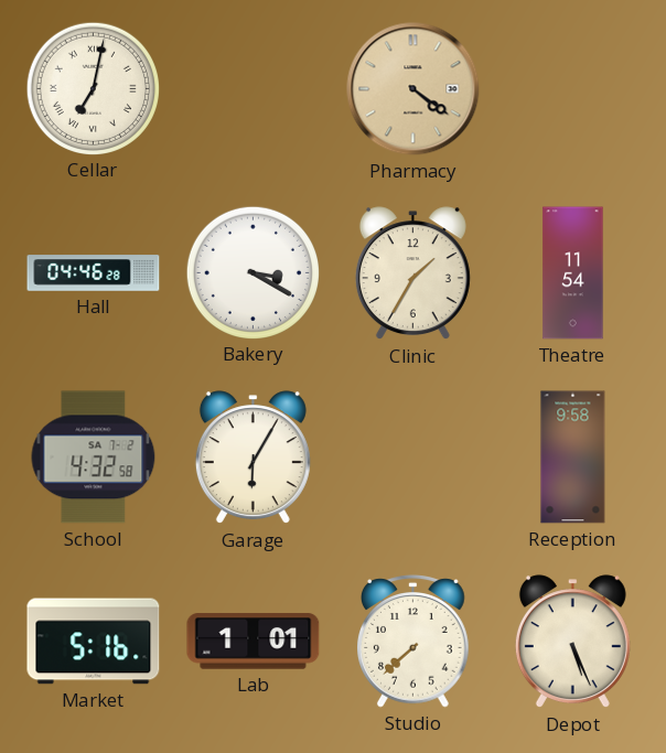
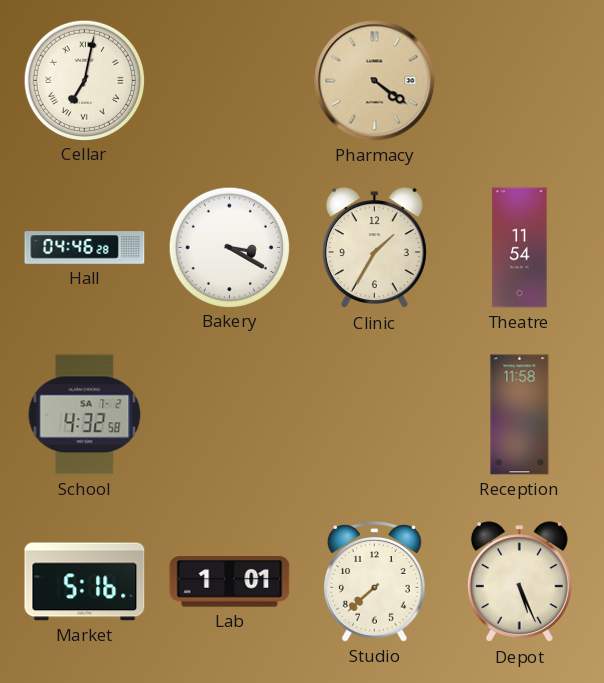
Garage: 6:05 -> none (253, 458)
Reception: 9:58 -> 11:58 (520, 415)
